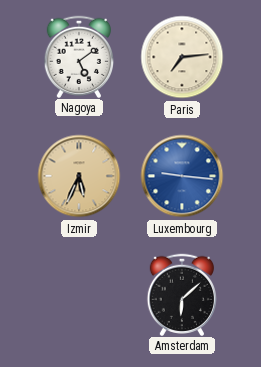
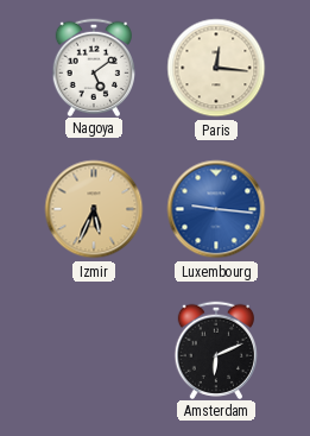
Paris: 7:14 -> 12:16 (216, 68)
Amsterdam: 6:08 -> 6:11 (215, 349)
